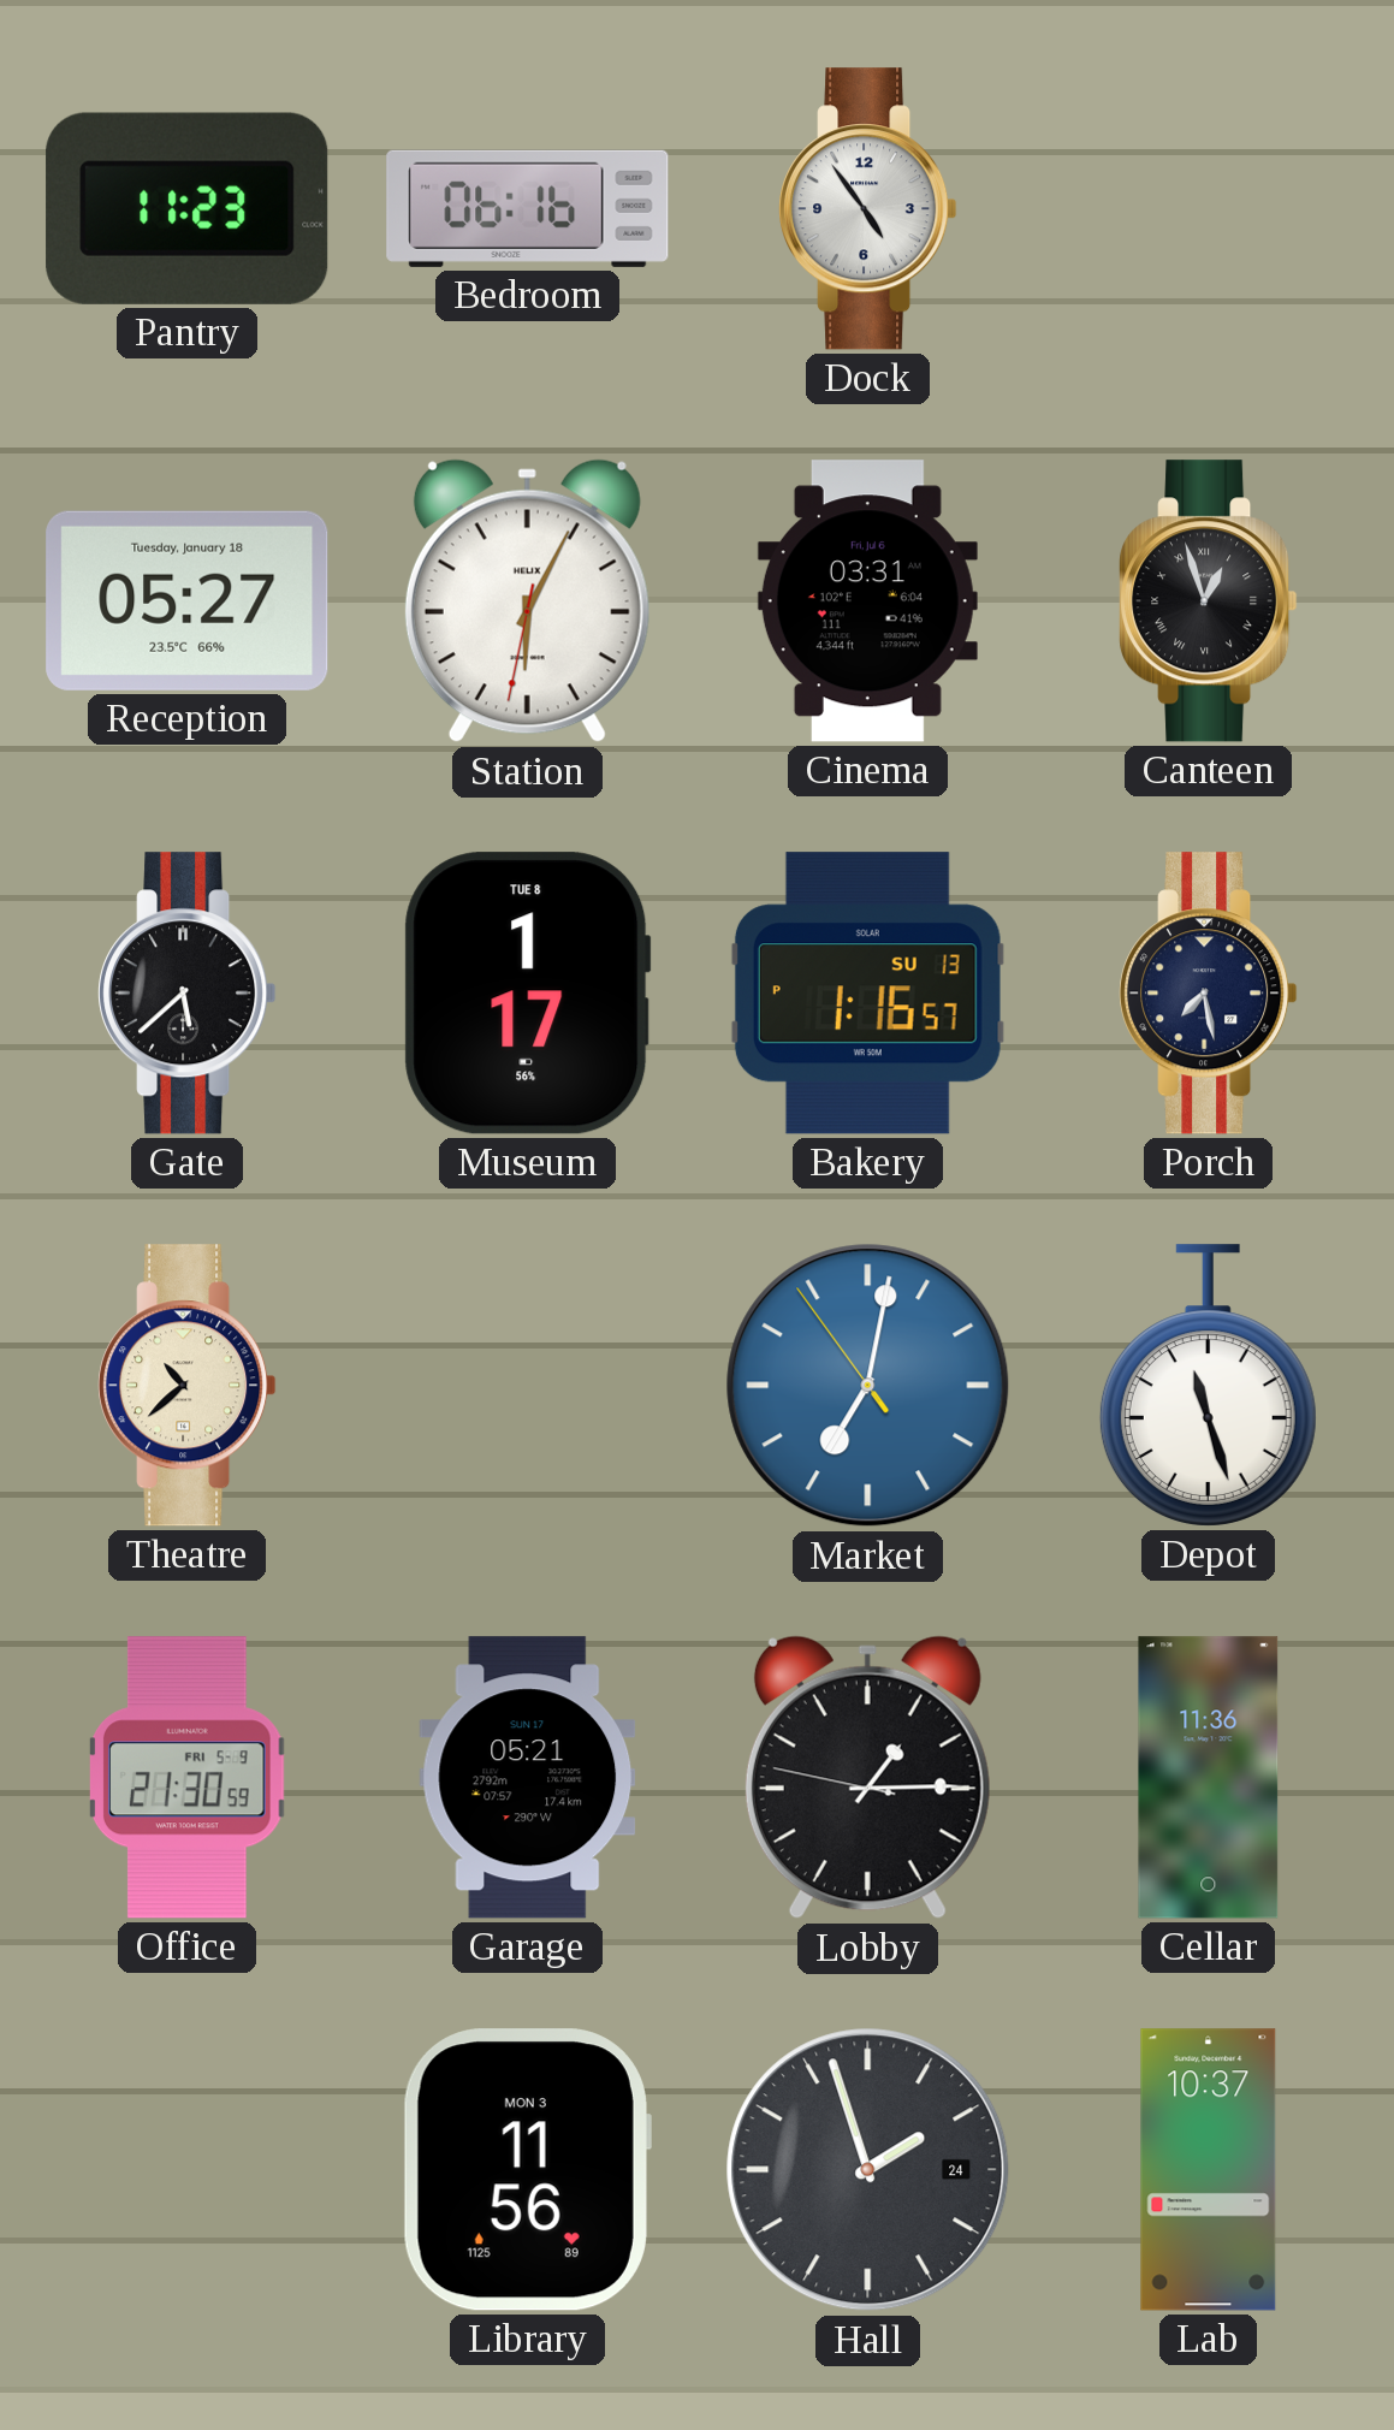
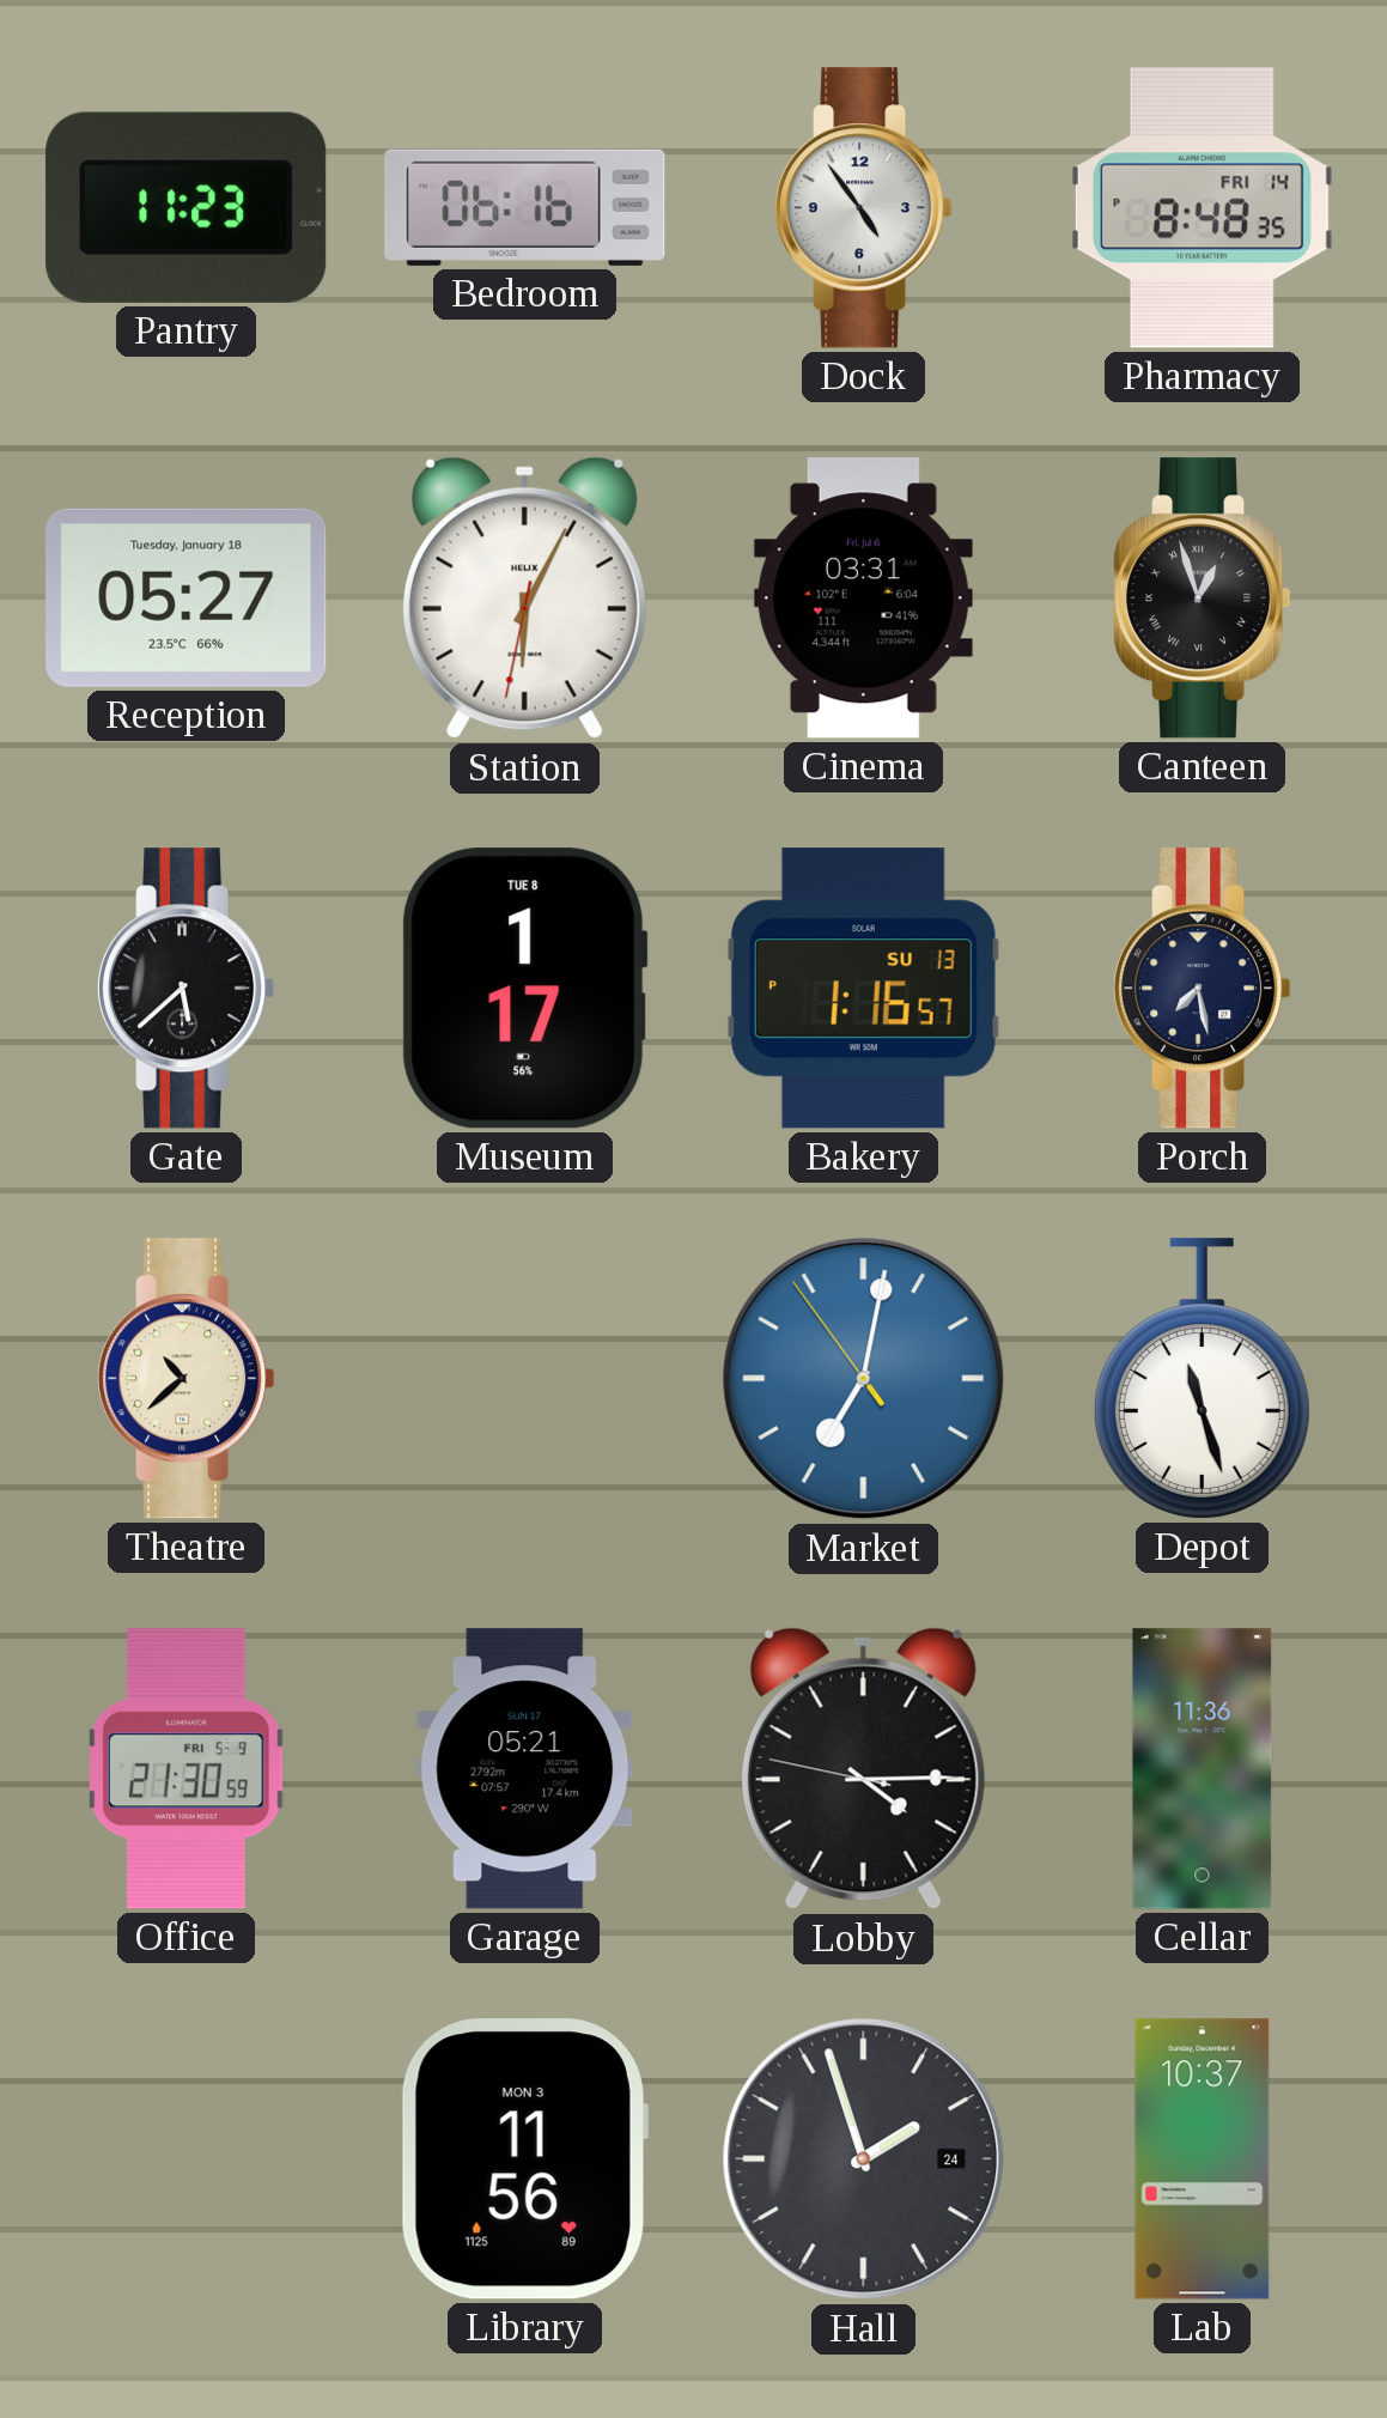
Pharmacy: none -> 8:48 (1202, 208)
Lobby: 1:14 -> 4:14 (863, 1769)
